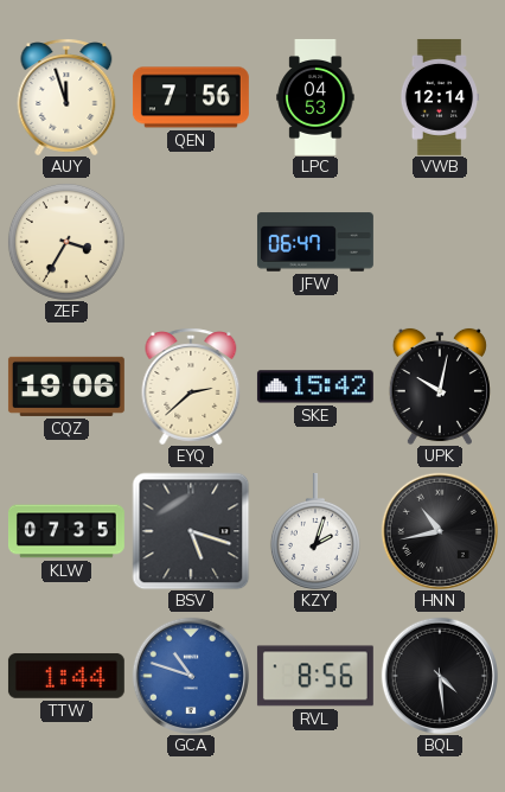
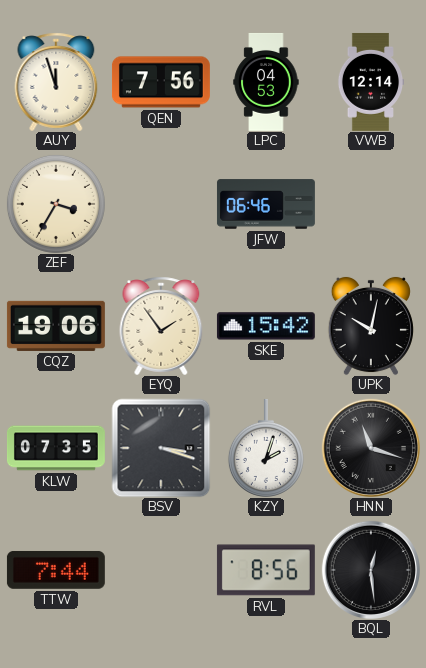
JFW: 06:47 -> 06:46 (266, 204)
EYQ: 2:38 -> 1:54 (161, 326)
BSV: 5:18 -> 3:18 (161, 448)
HNN: 10:43 -> 11:18 (371, 448)
TTW: 1:44 -> 7:44 (56, 570)
GCA: 10:48 -> none (191, 676)
BQL: 4:29 -> 12:29 (371, 570)
